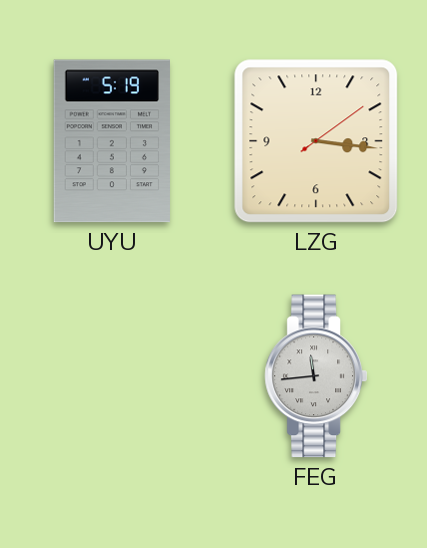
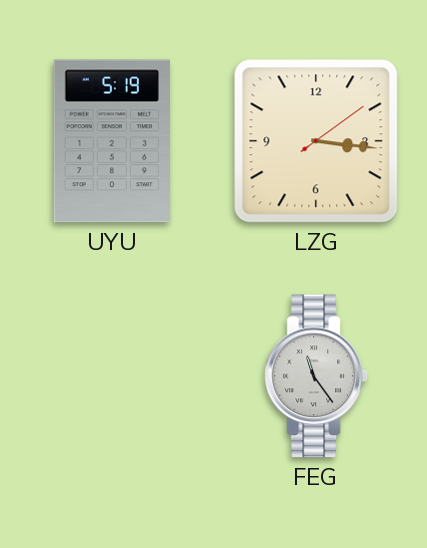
FEG: 11:44 -> 11:24 (316, 376)
